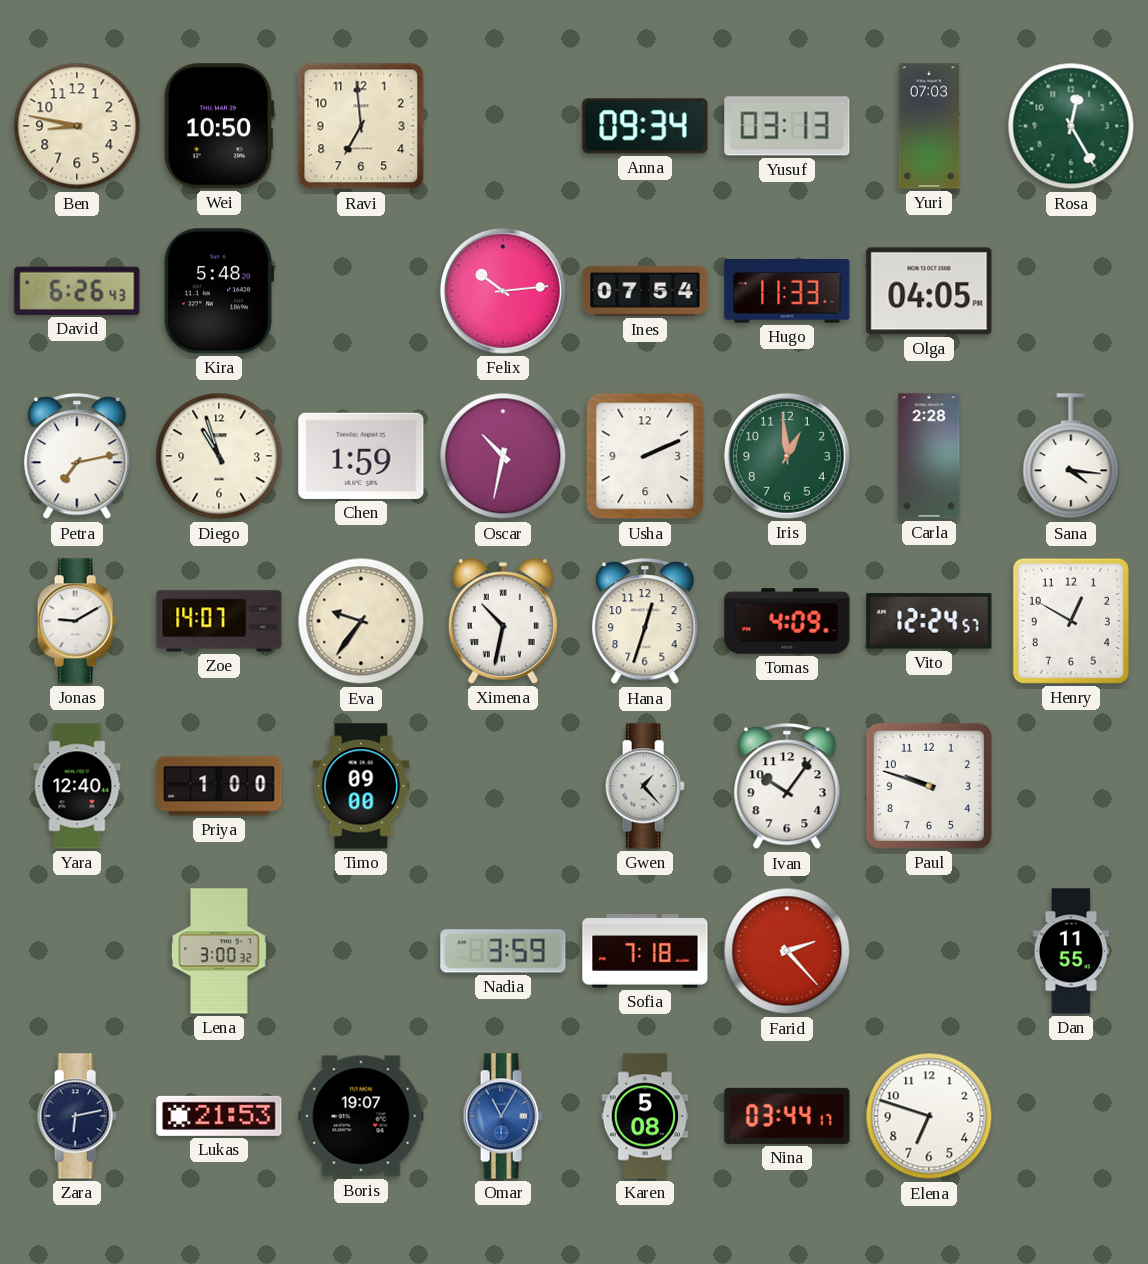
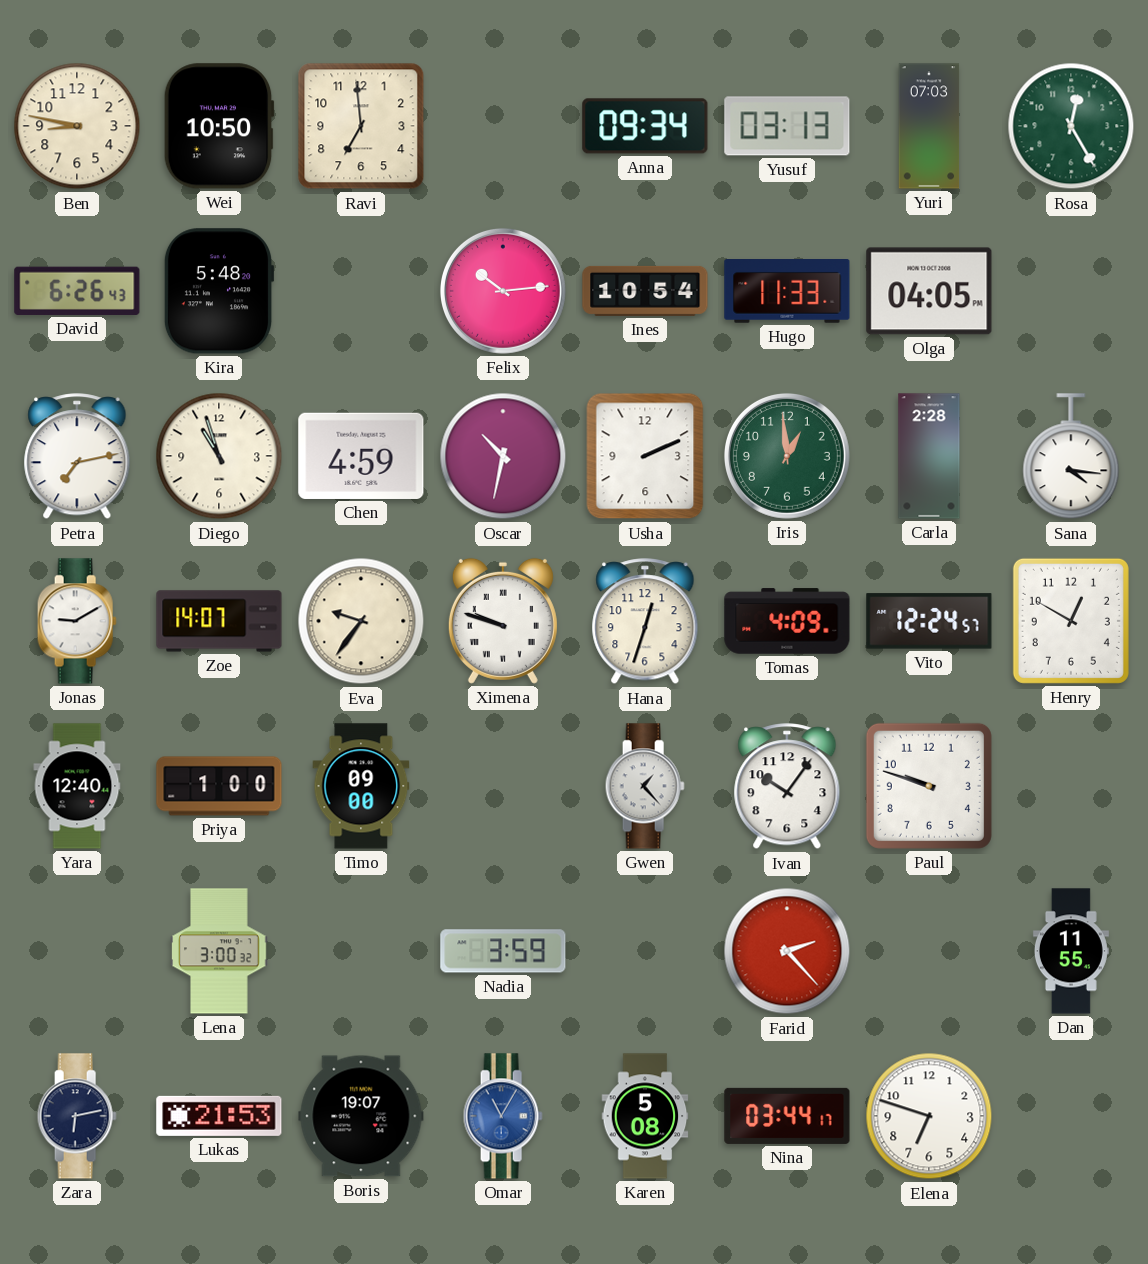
Ines: 07:54 -> 10:54 (645, 291)
Chen: 1:59 -> 4:59 (361, 456)
Ximena: 10:32 -> 9:48 (503, 621)
Sofia: 7:18 -> none (645, 951)
